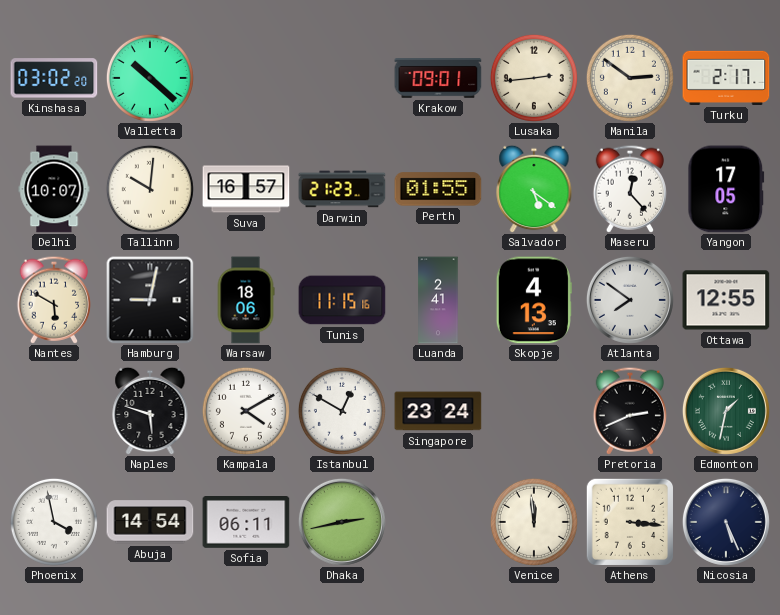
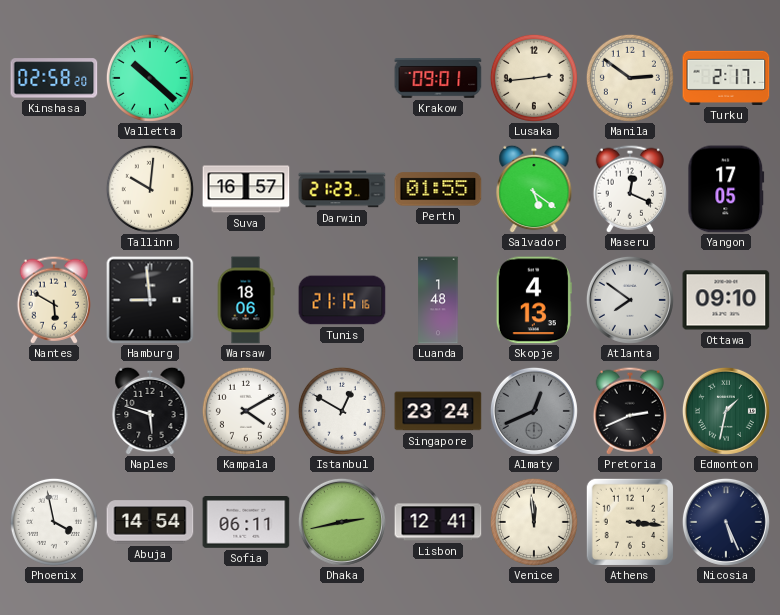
Kinshasa: 03:02 -> 02:58 (54, 78)
Delhi: 10:07 -> none (54, 189)
Maseru: 12:23 -> 12:19 (629, 189)
Hamburg: 9:02 -> 8:59 (150, 300)
Tunis: 11:15 -> 21:15 (342, 300)
Luanda: 2:41 -> 1:48 (438, 300)
Ottawa: 12:55 -> 09:10 (726, 300)
Almaty: none -> 12:41 (534, 411)
Lisbon: none -> 12:41 (438, 522)
